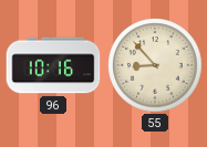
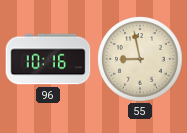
55: 8:53 -> 8:58 (140, 59)
